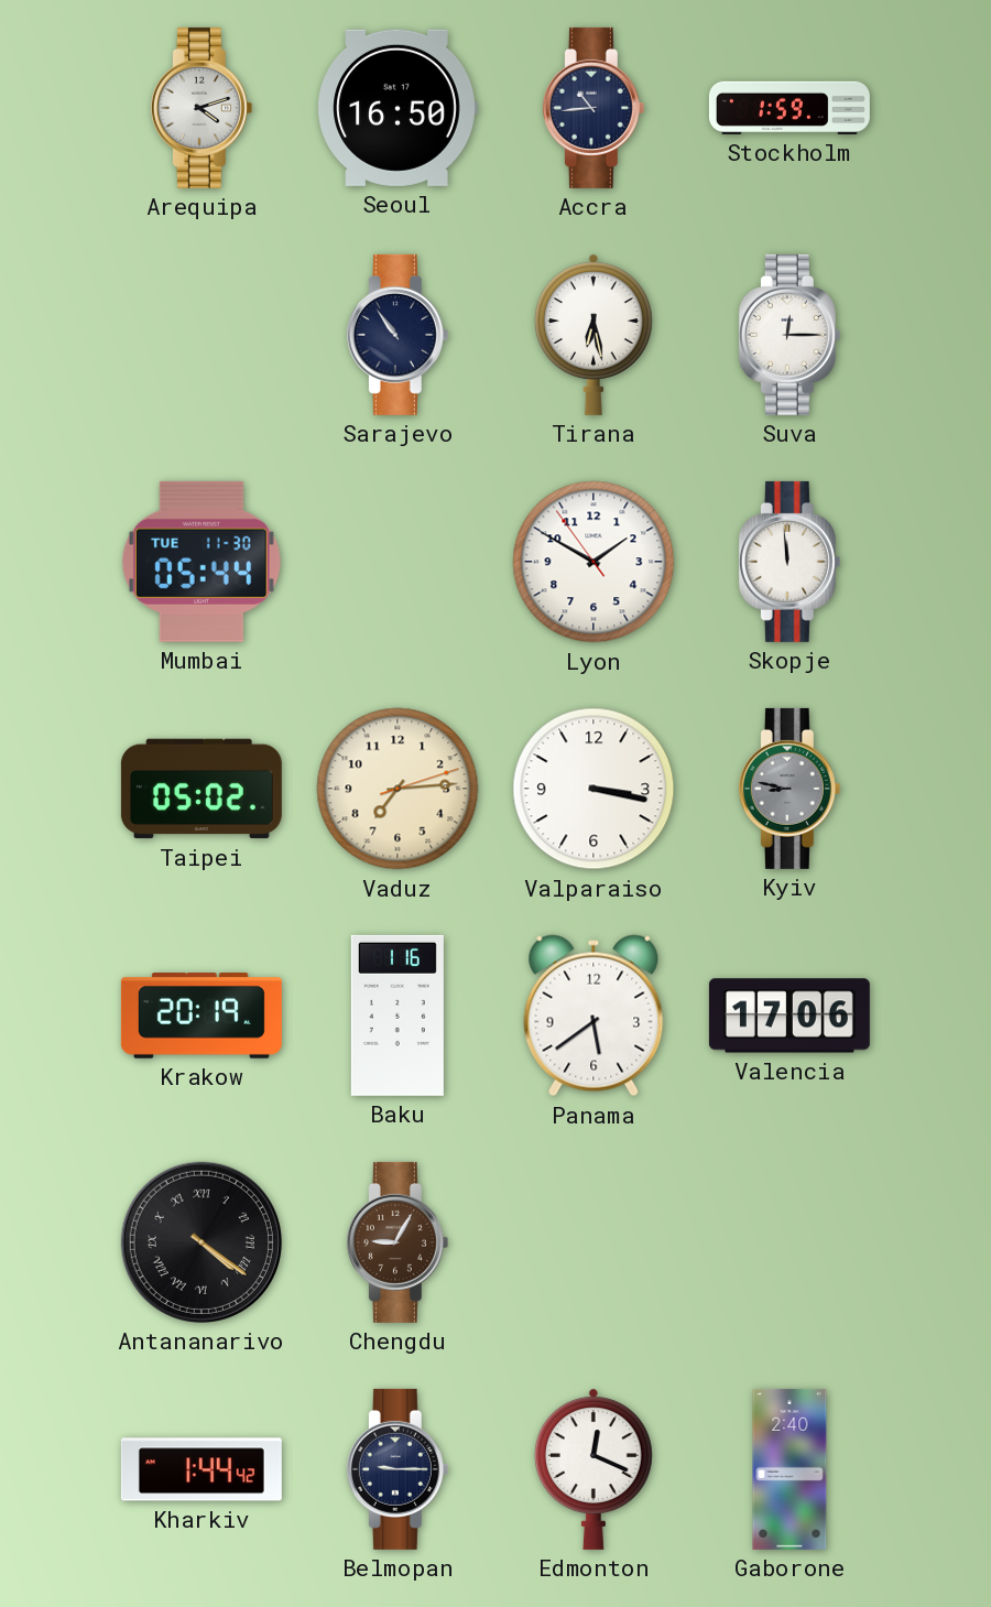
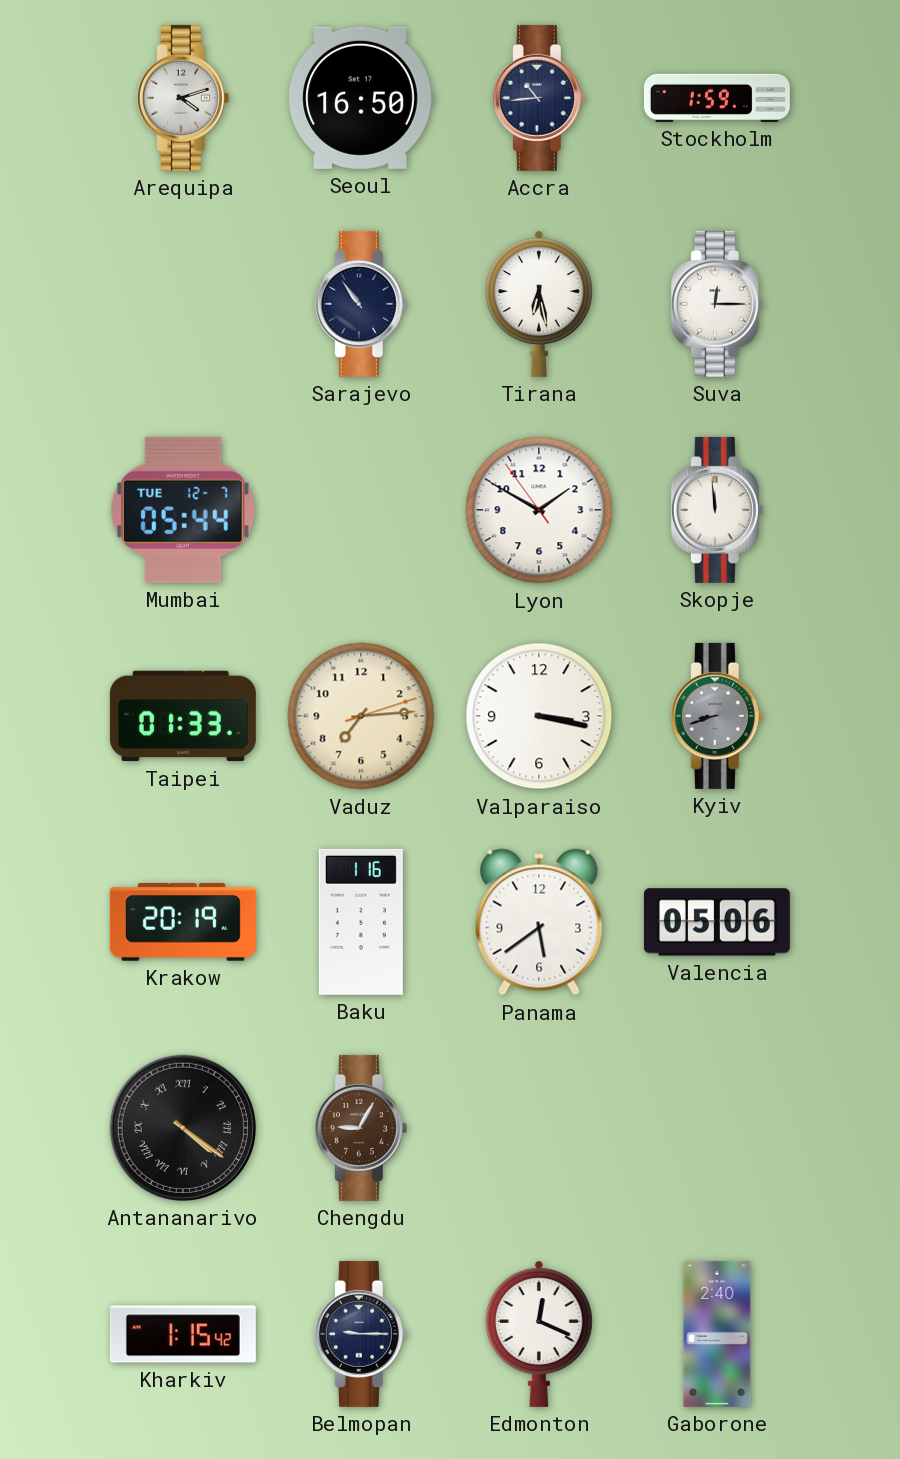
Mumbai date: TUE 11-30 -> TUE 12-7 (183, 510)
Taipei: 05:02 -> 01:33 (183, 716)
Kyiv: 8:47 -> 8:42 (717, 716)
Valencia: 17:06 -> 05:06 (717, 922)
Kharkiv: 1:44 -> 1:15 (183, 1334)
